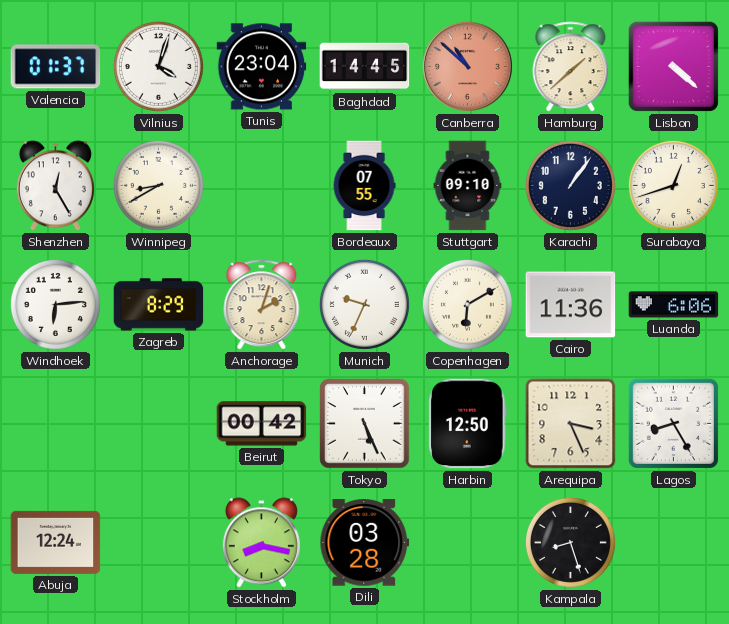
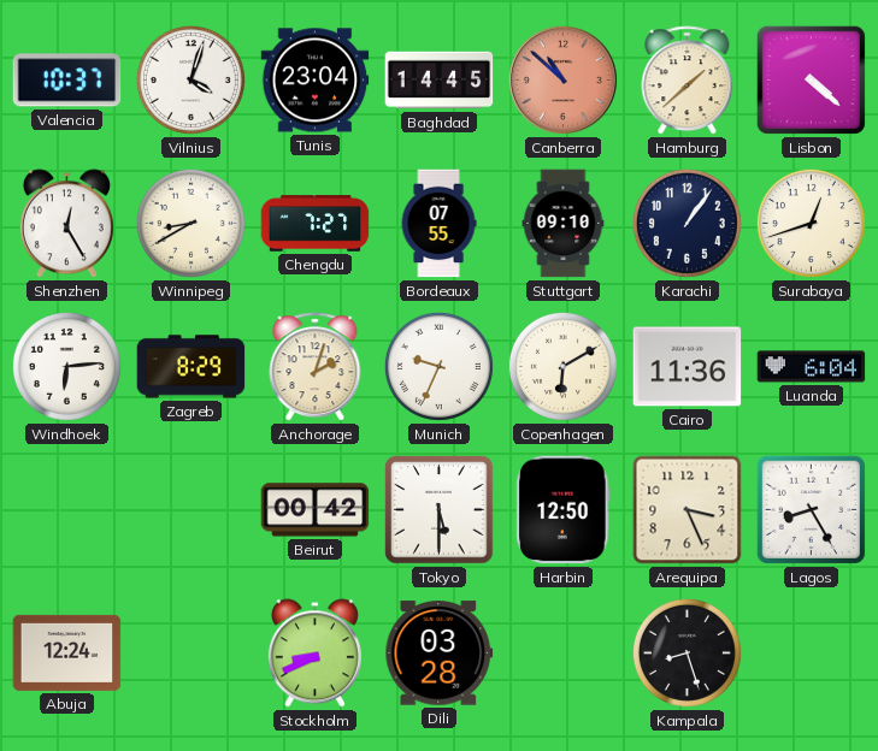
Valencia: 01:37 -> 10:37 (67, 81)
Chengdu: none -> 7:27 (316, 224)
Luanda: 6:06 -> 6:04 (812, 367)
Tokyo: 5:26 -> 5:30 (440, 510)
Stockholm: 8:17 -> 8:41 (314, 654)
